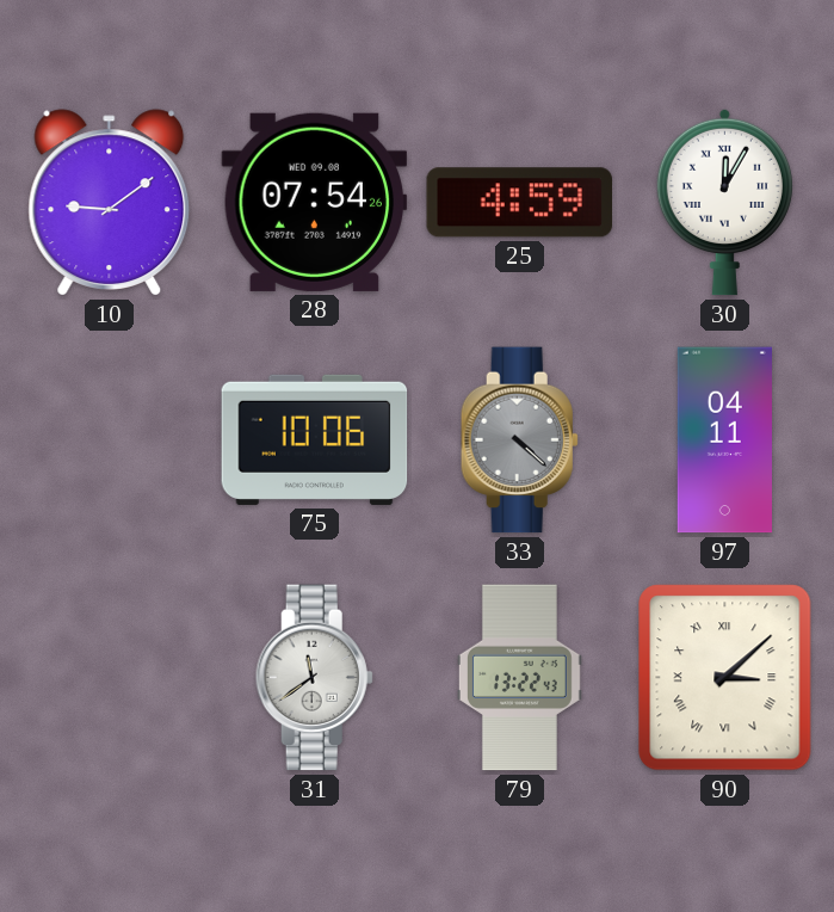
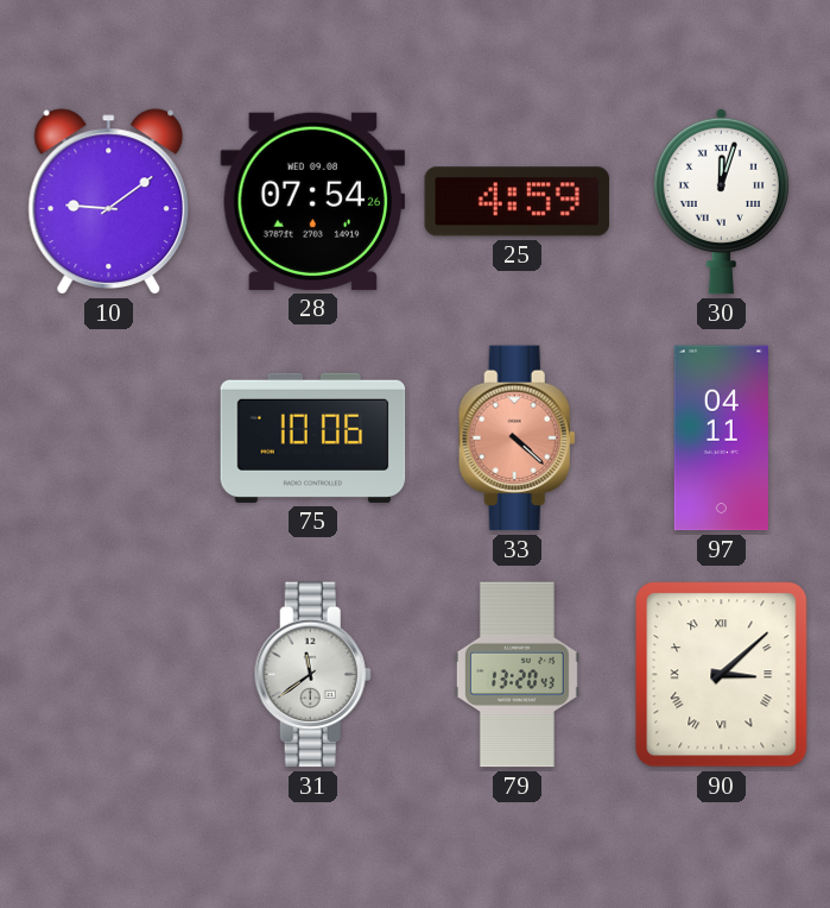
30: 12:05 -> 12:03 (721, 201)
33 dial: grey -> salmon (517, 439)
79: 13:22 -> 13:20 (517, 675)
